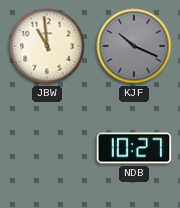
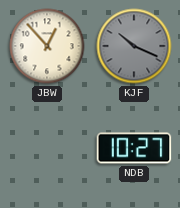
JBW: 10:59 -> 12:53 (47, 46)
